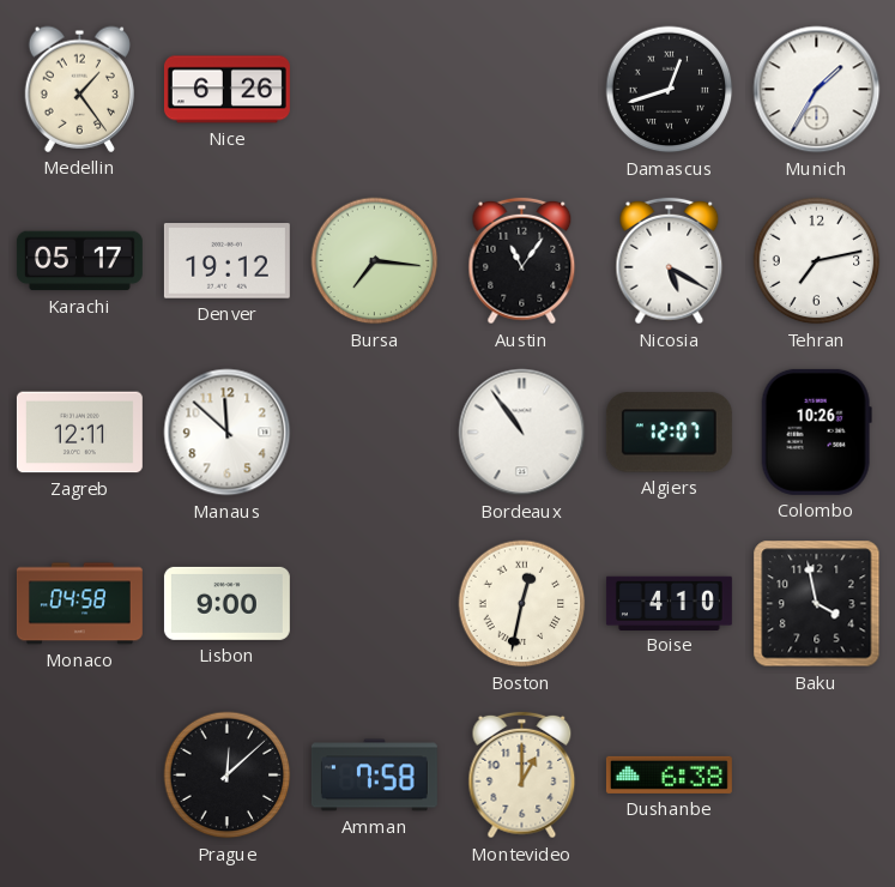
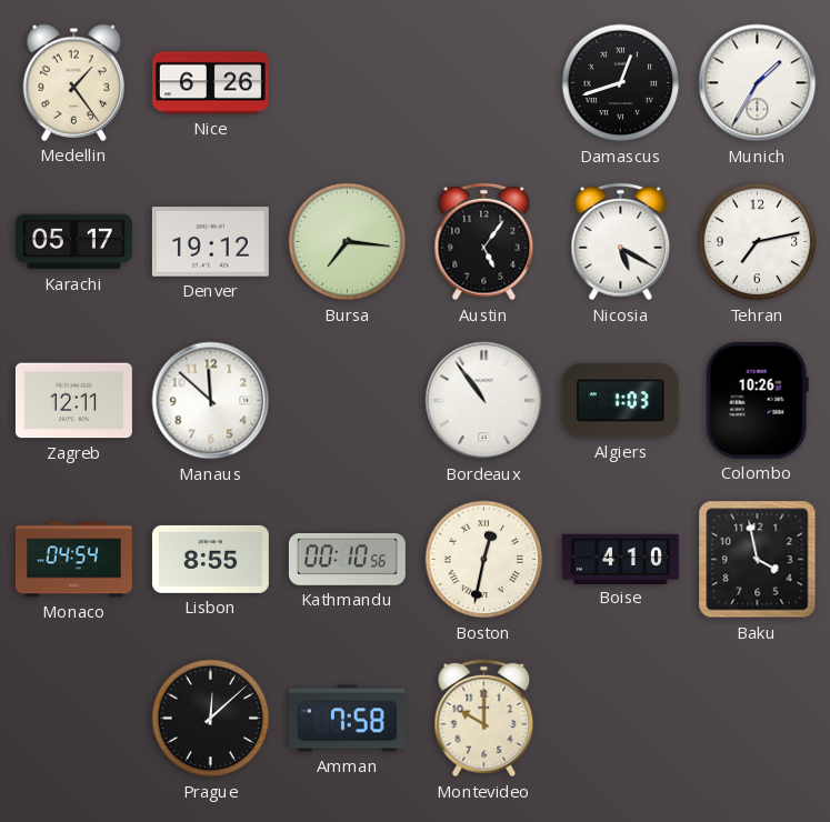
Austin: 11:06 -> 5:06 (484, 242)
Algiers: 12:07 -> 1:03 (620, 401)
Monaco: 04:58 -> 04:54 (73, 560)
Lisbon: 9:00 -> 8:55 (210, 559)
Kathmandu: none -> 00:10 (347, 560)
Montevideo: 1:00 -> 10:00 (484, 719)
Dushanbe: 6:38 -> none (669, 774)
